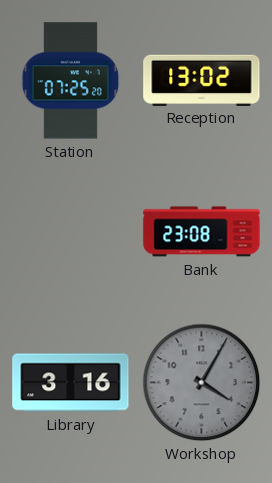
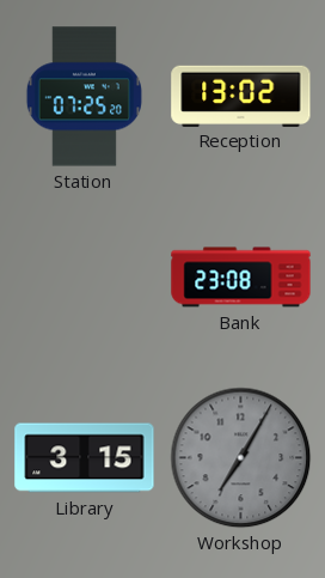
Library: 3:16 -> 3:15 (85, 458)
Workshop: 4:05 -> 7:05 (241, 458)
